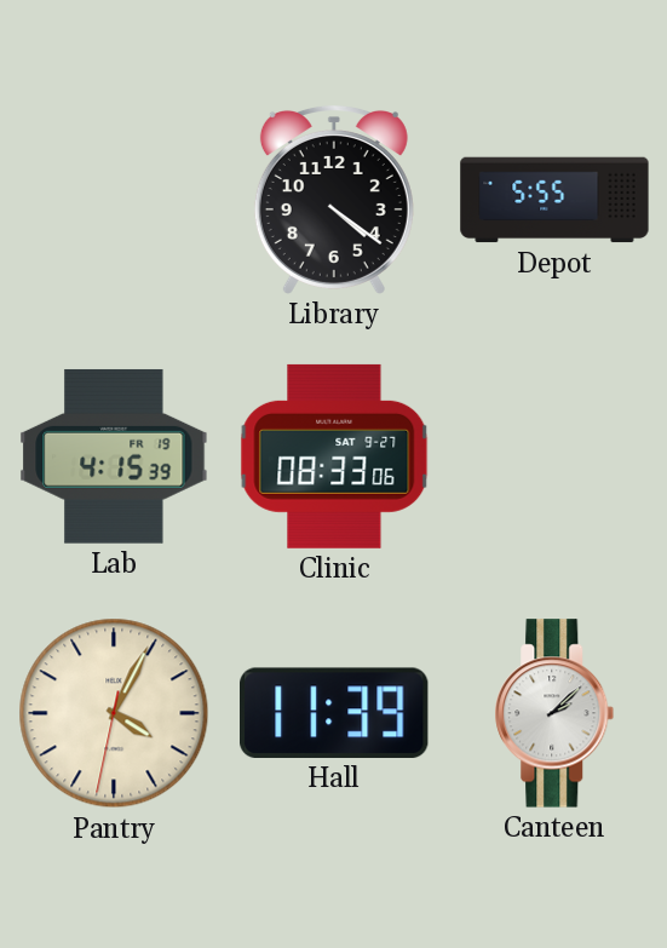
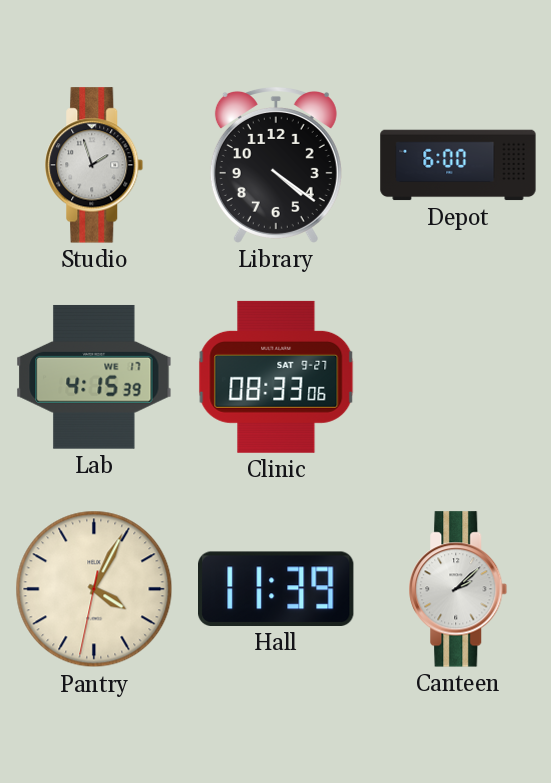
Studio: none -> 1:57 (94, 165)
Depot: 5:55 -> 6:00 (458, 165)
Lab date: FR 19 -> WE 17 (94, 377)
